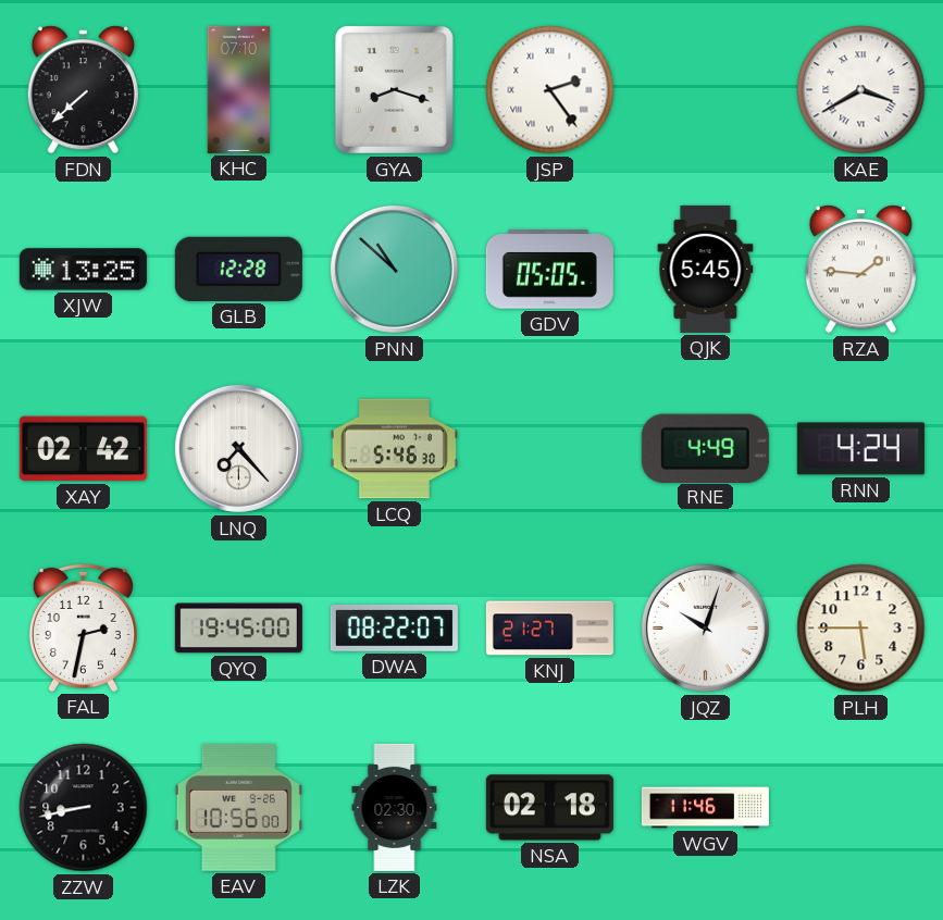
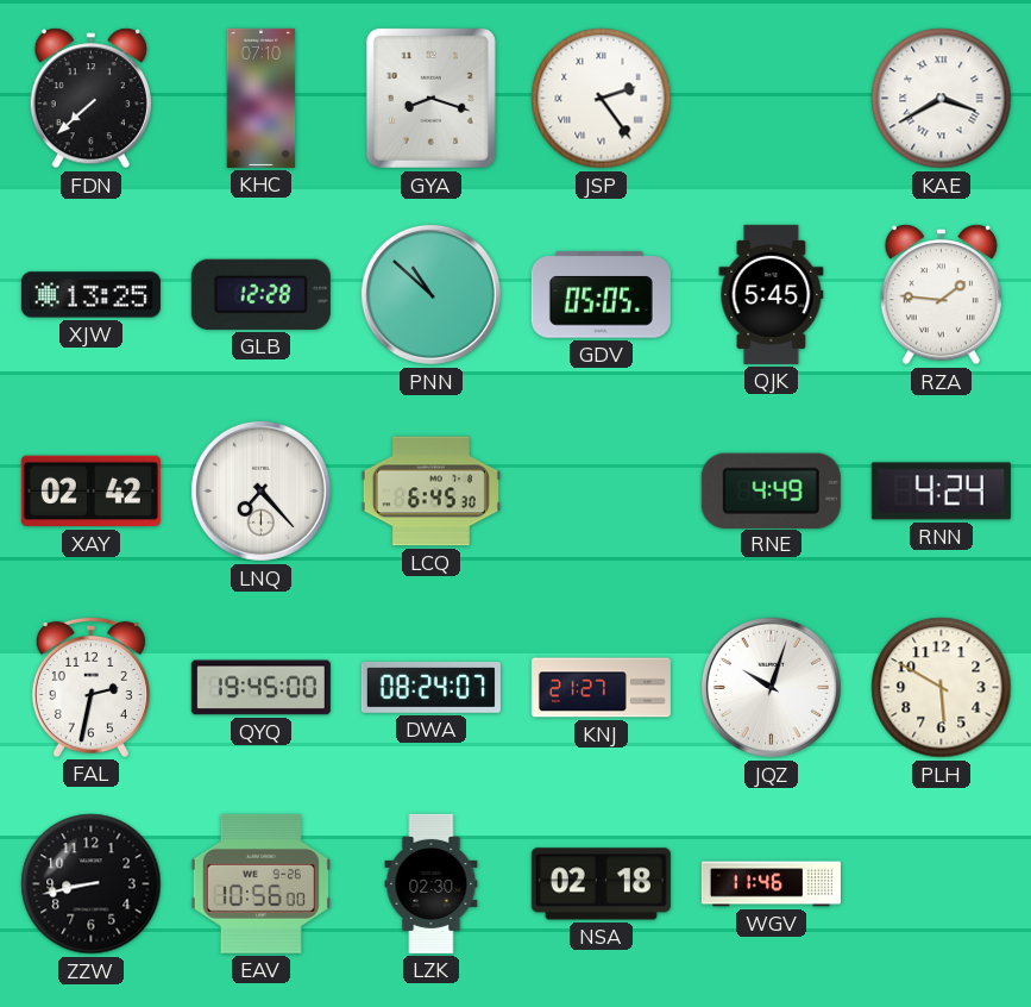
LCQ: 5:46 -> 6:45 (430, 492)
DWA: 08:22 -> 08:24 (430, 688)
PLH: 5:45 -> 5:50 (942, 688)
